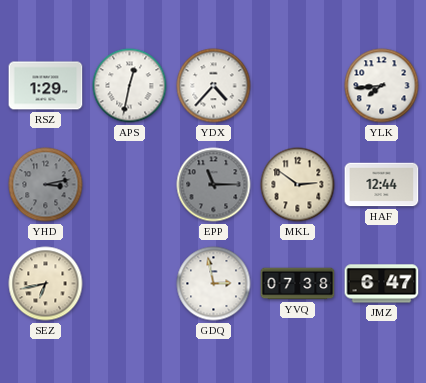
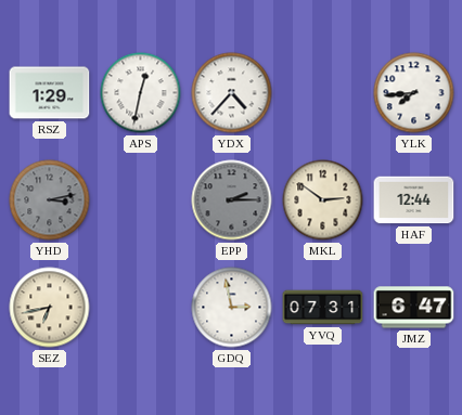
EPP: 11:15 -> 2:15 (232, 200)
YVQ: 07:38 -> 07:31 (323, 308)
